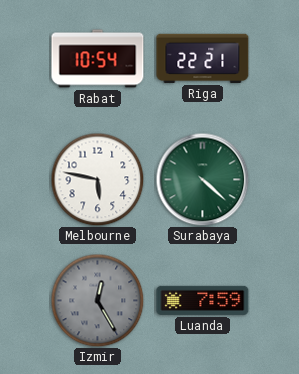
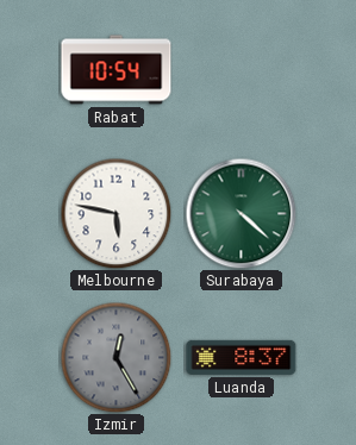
Riga: 22:21 -> none (203, 58)
Luanda: 7:59 -> 8:37 (242, 357)
